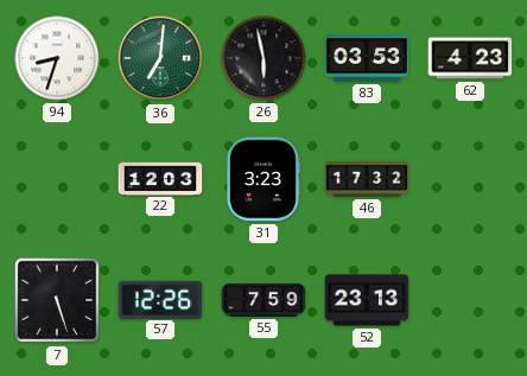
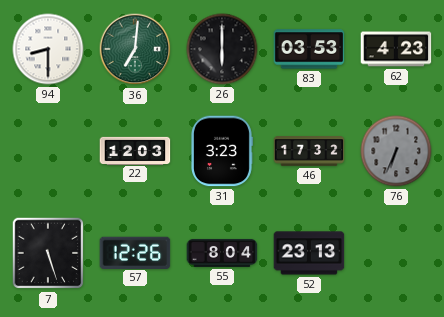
94: 8:33 -> 8:30 (48, 49)
26: 5:58 -> 6:00 (222, 49)
76: none -> 6:34 (396, 151)
55: 7:59 -> 8:04 (222, 253)
